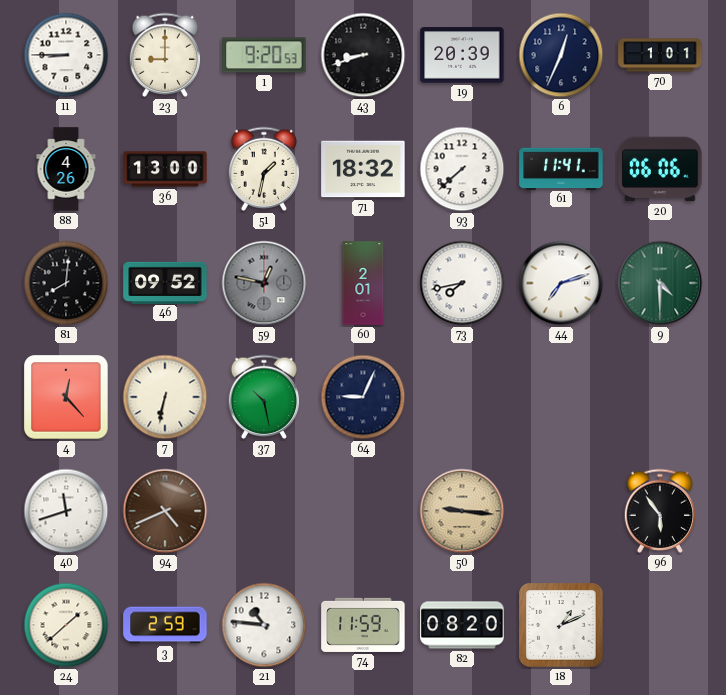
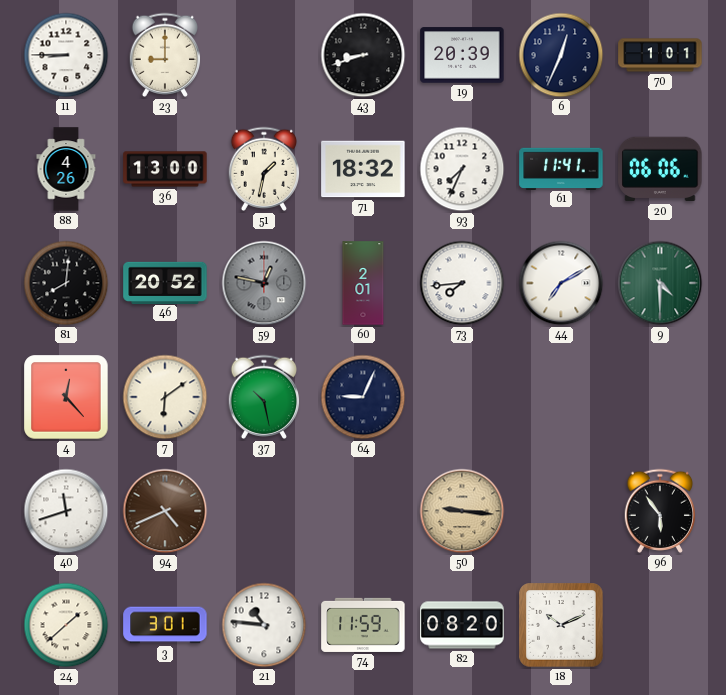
1: 9:20 -> none (264, 55)
93: 7:38 -> 7:34 (462, 169)
46: 09:52 -> 20:52 (165, 282)
73: 7:43 -> 7:44 (462, 283)
44: 7:12 -> 7:10 (561, 283)
7: 6:32 -> 6:09 (165, 397)
3: 2:59 -> 3:01 (165, 625)
18: 1:11 -> 10:11 (561, 625)
